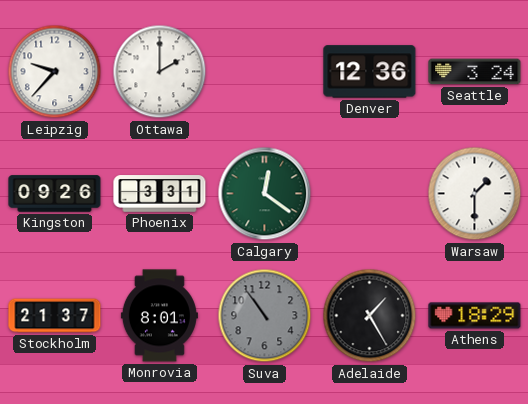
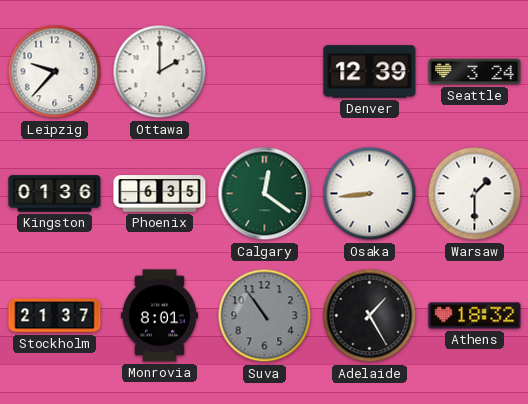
Denver: 12:36 -> 12:39 (370, 72)
Kingston: 09:26 -> 01:36 (55, 194)
Phoenix: 3:31 -> 6:35 (160, 194)
Osaka: none -> 8:44 (370, 194)
Athens: 18:29 -> 18:32 (475, 316)
